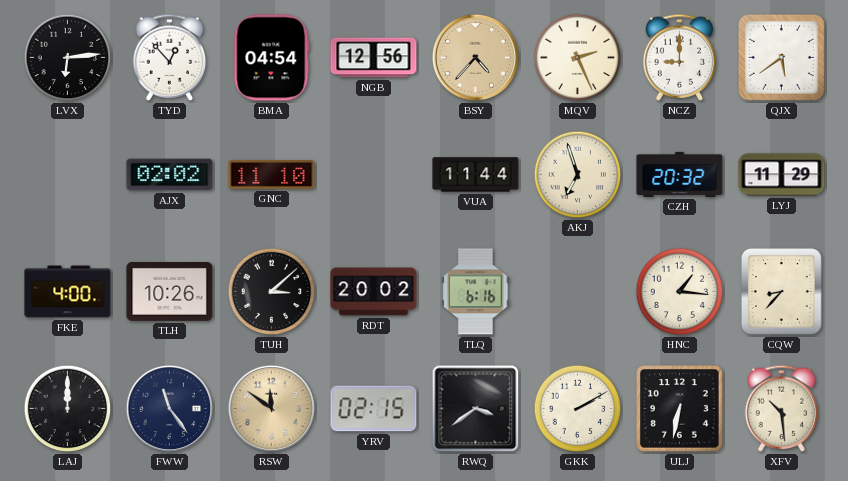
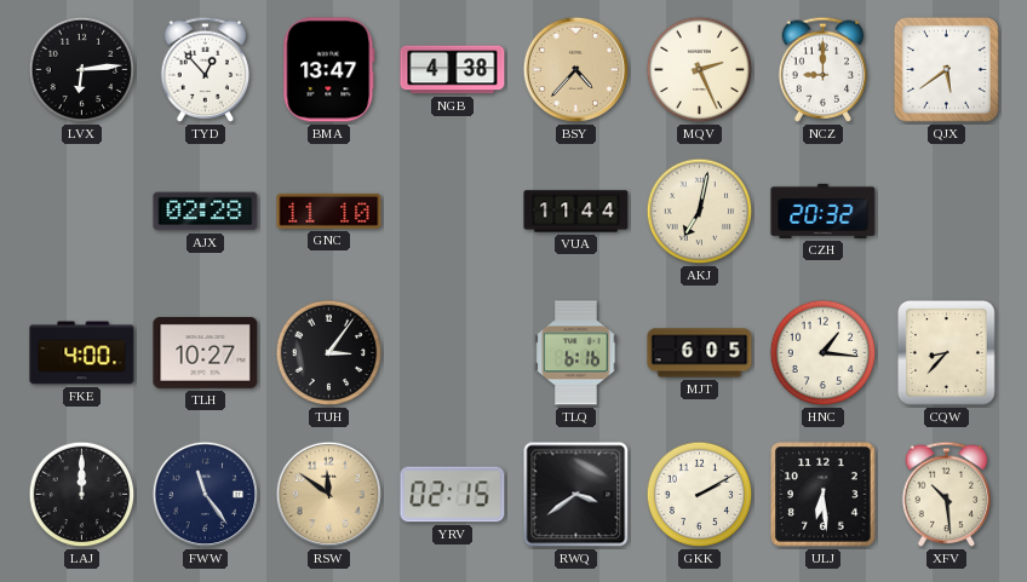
BMA: 04:54 -> 13:47 (329, 70)
NGB: 12:56 -> 4:38 (453, 70)
AJX: 02:02 -> 02:28 (206, 212)
AKJ: 6:57 -> 7:02 (700, 212)
LYJ: 11:29 -> none (782, 175)
TLH: 10:26 -> 10:27 (206, 353)
TUH: 3:08 -> 3:06 (329, 353)
RDT: 20:02 -> none (374, 292)
MJT: none -> 6:05 (700, 353)
ULJ: 6:32 -> 6:29 (824, 495)
